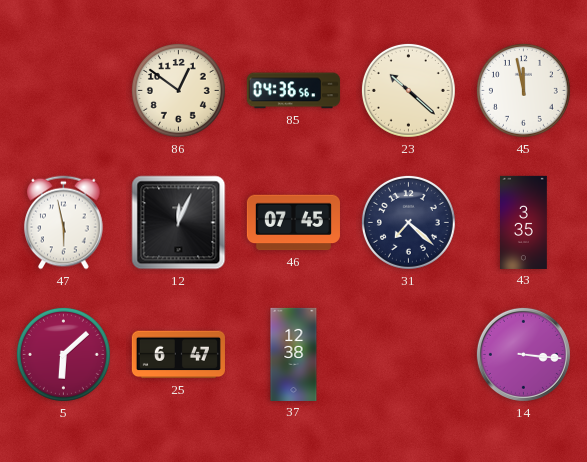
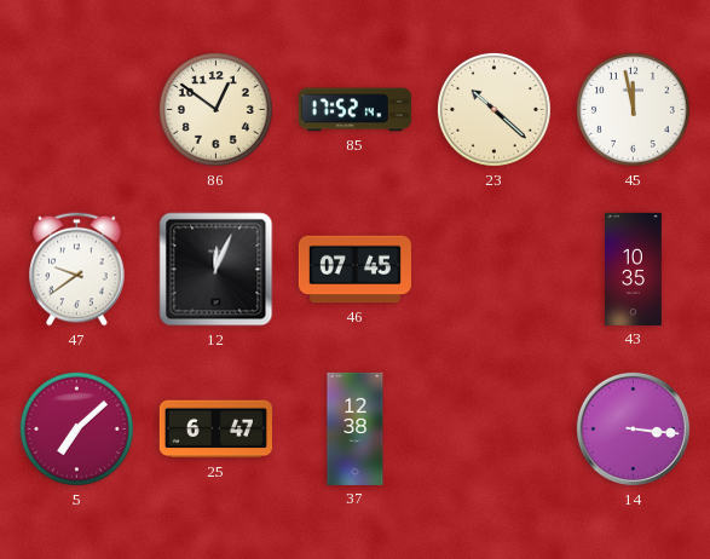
85: 04:36 -> 17:52 (354, 110)
47: 5:58 -> 9:39 (77, 270)
31: 7:22 -> none (408, 222)
43: 3:35 -> 10:35 (634, 269)
5: 6:08 -> 7:08 (76, 428)
